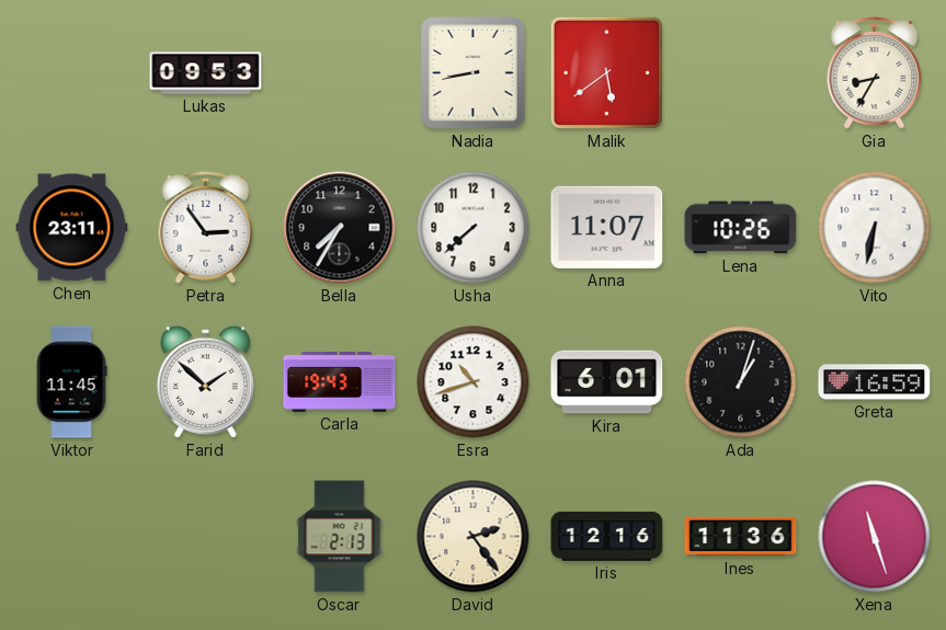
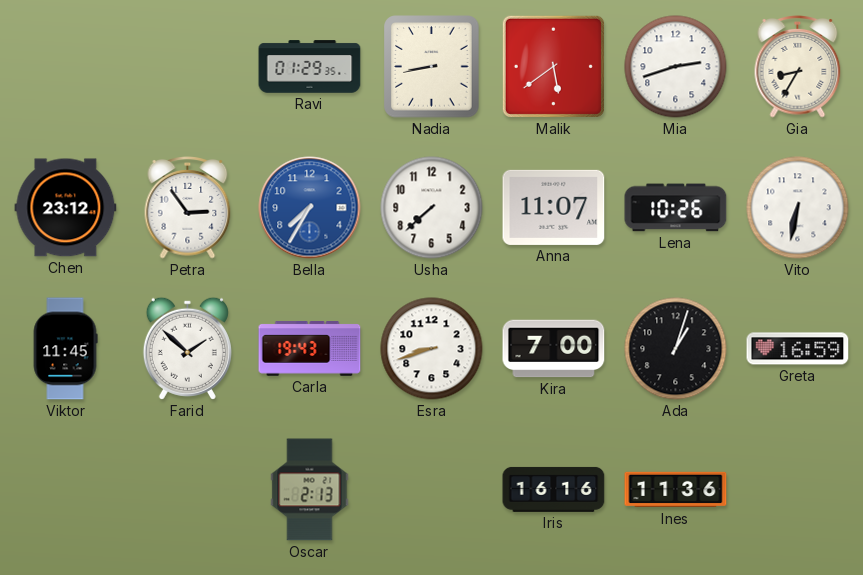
Lukas: 09:53 -> none (206, 73)
Ravi: none -> 01:29 (310, 67)
Mia: none -> 2:42 (676, 67)
Chen: 23:11 -> 23:12 (66, 208)
Bella dial: black -> blue (310, 208)
Esra: 10:42 -> 8:42 (432, 349)
Kira: 6:01 -> 7:00 (554, 349)
David: 2:24 -> none (474, 537)
Iris: 12:16 -> 16:16 (554, 489)
Xena: 11:27 -> none (875, 537)
